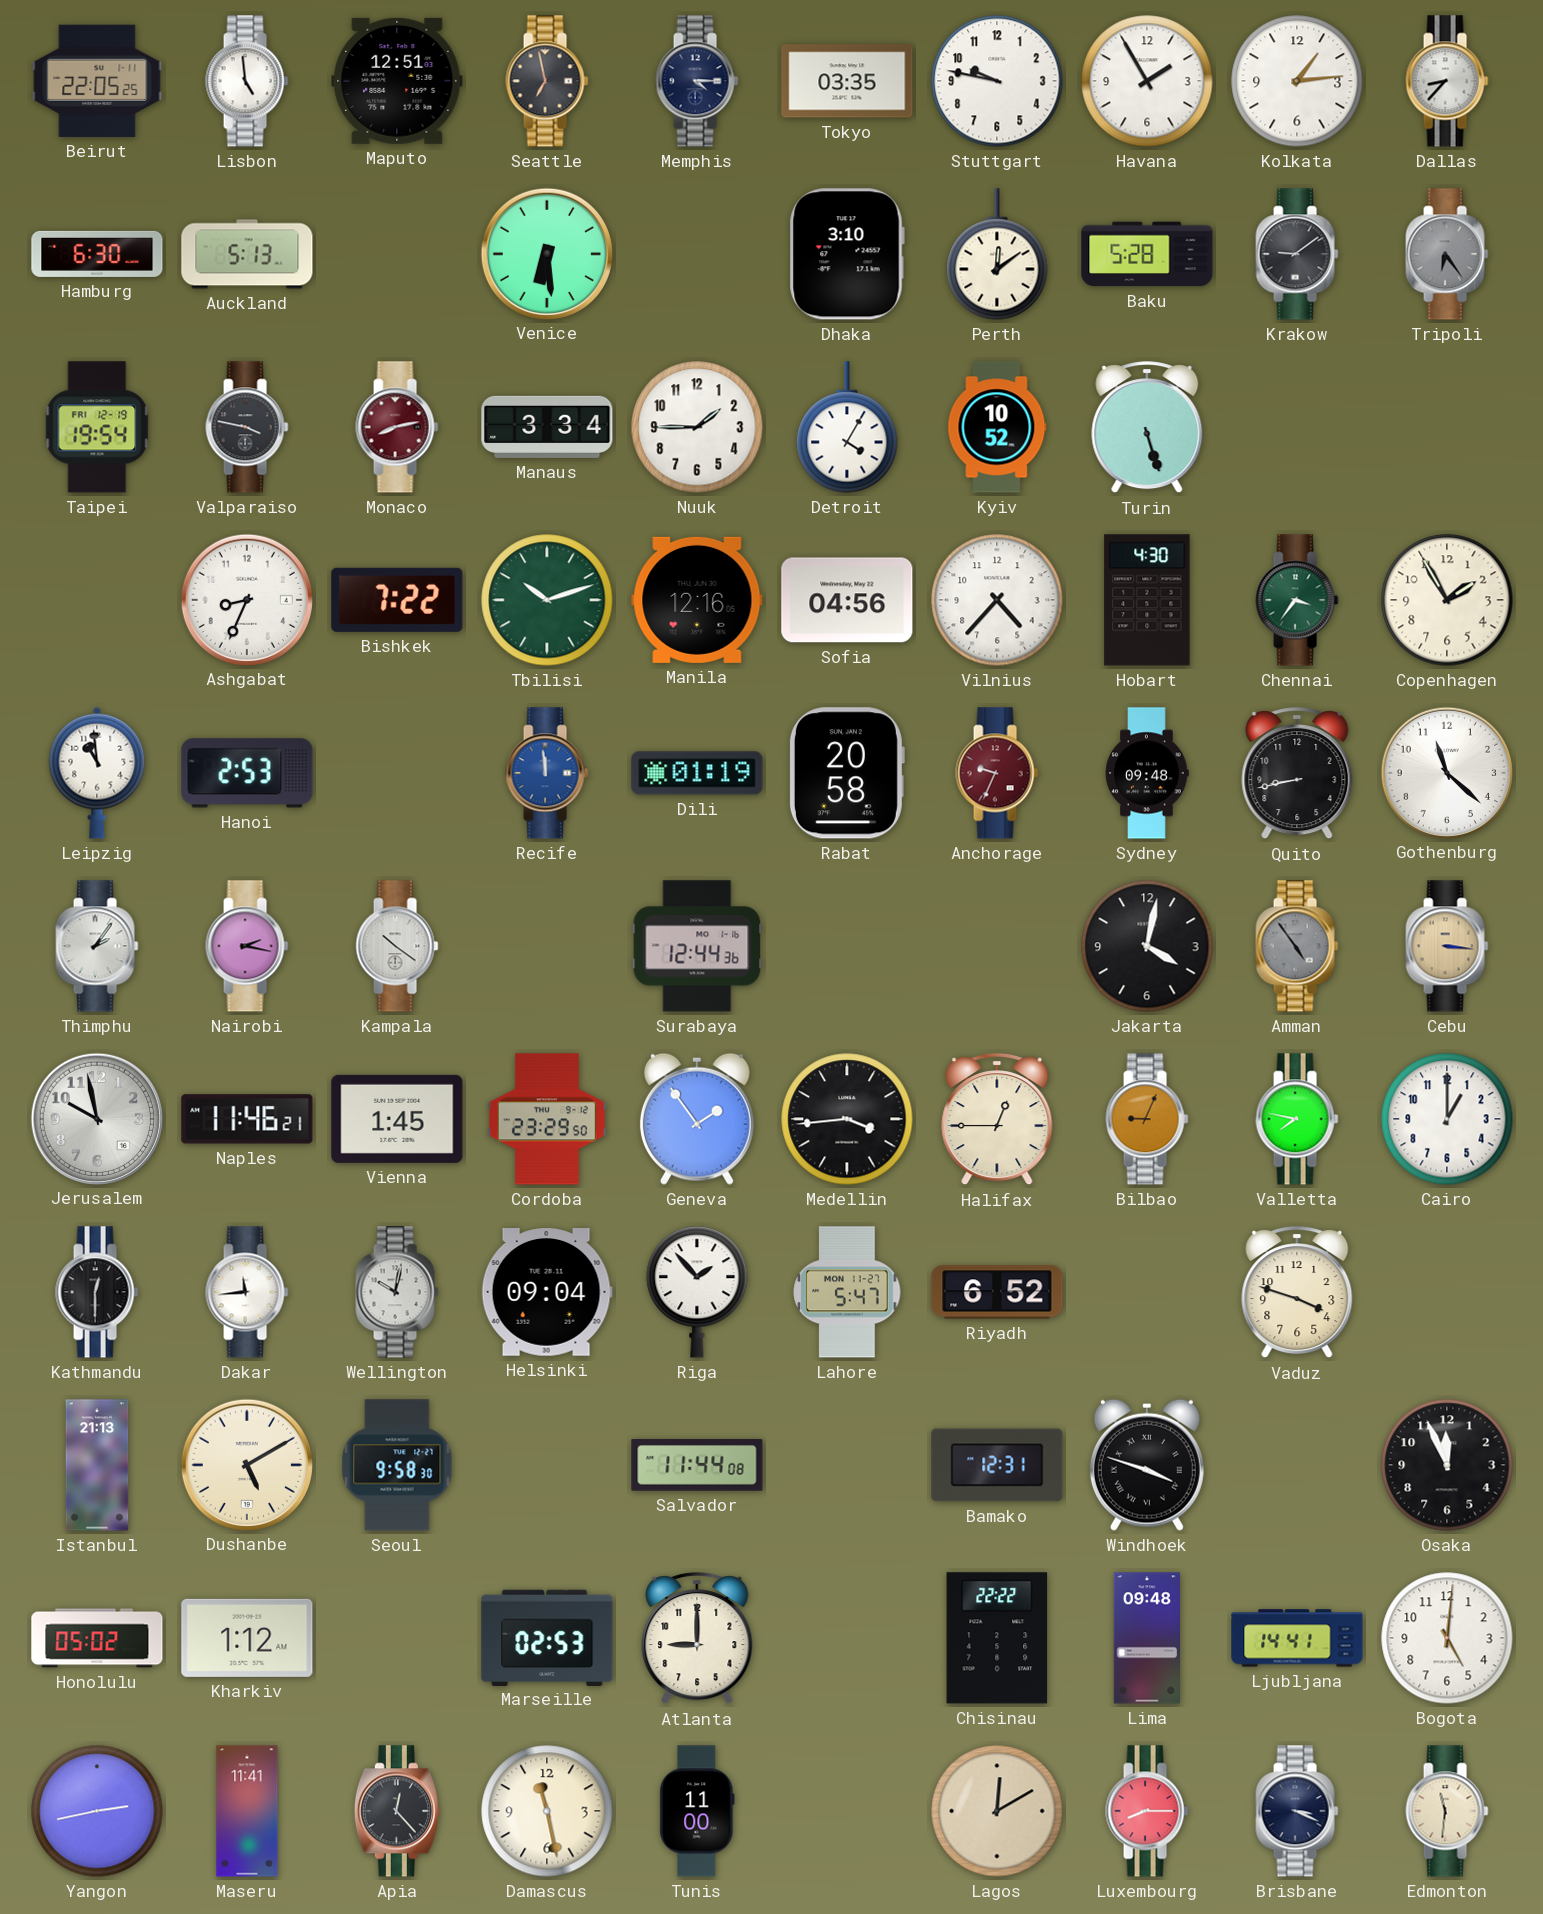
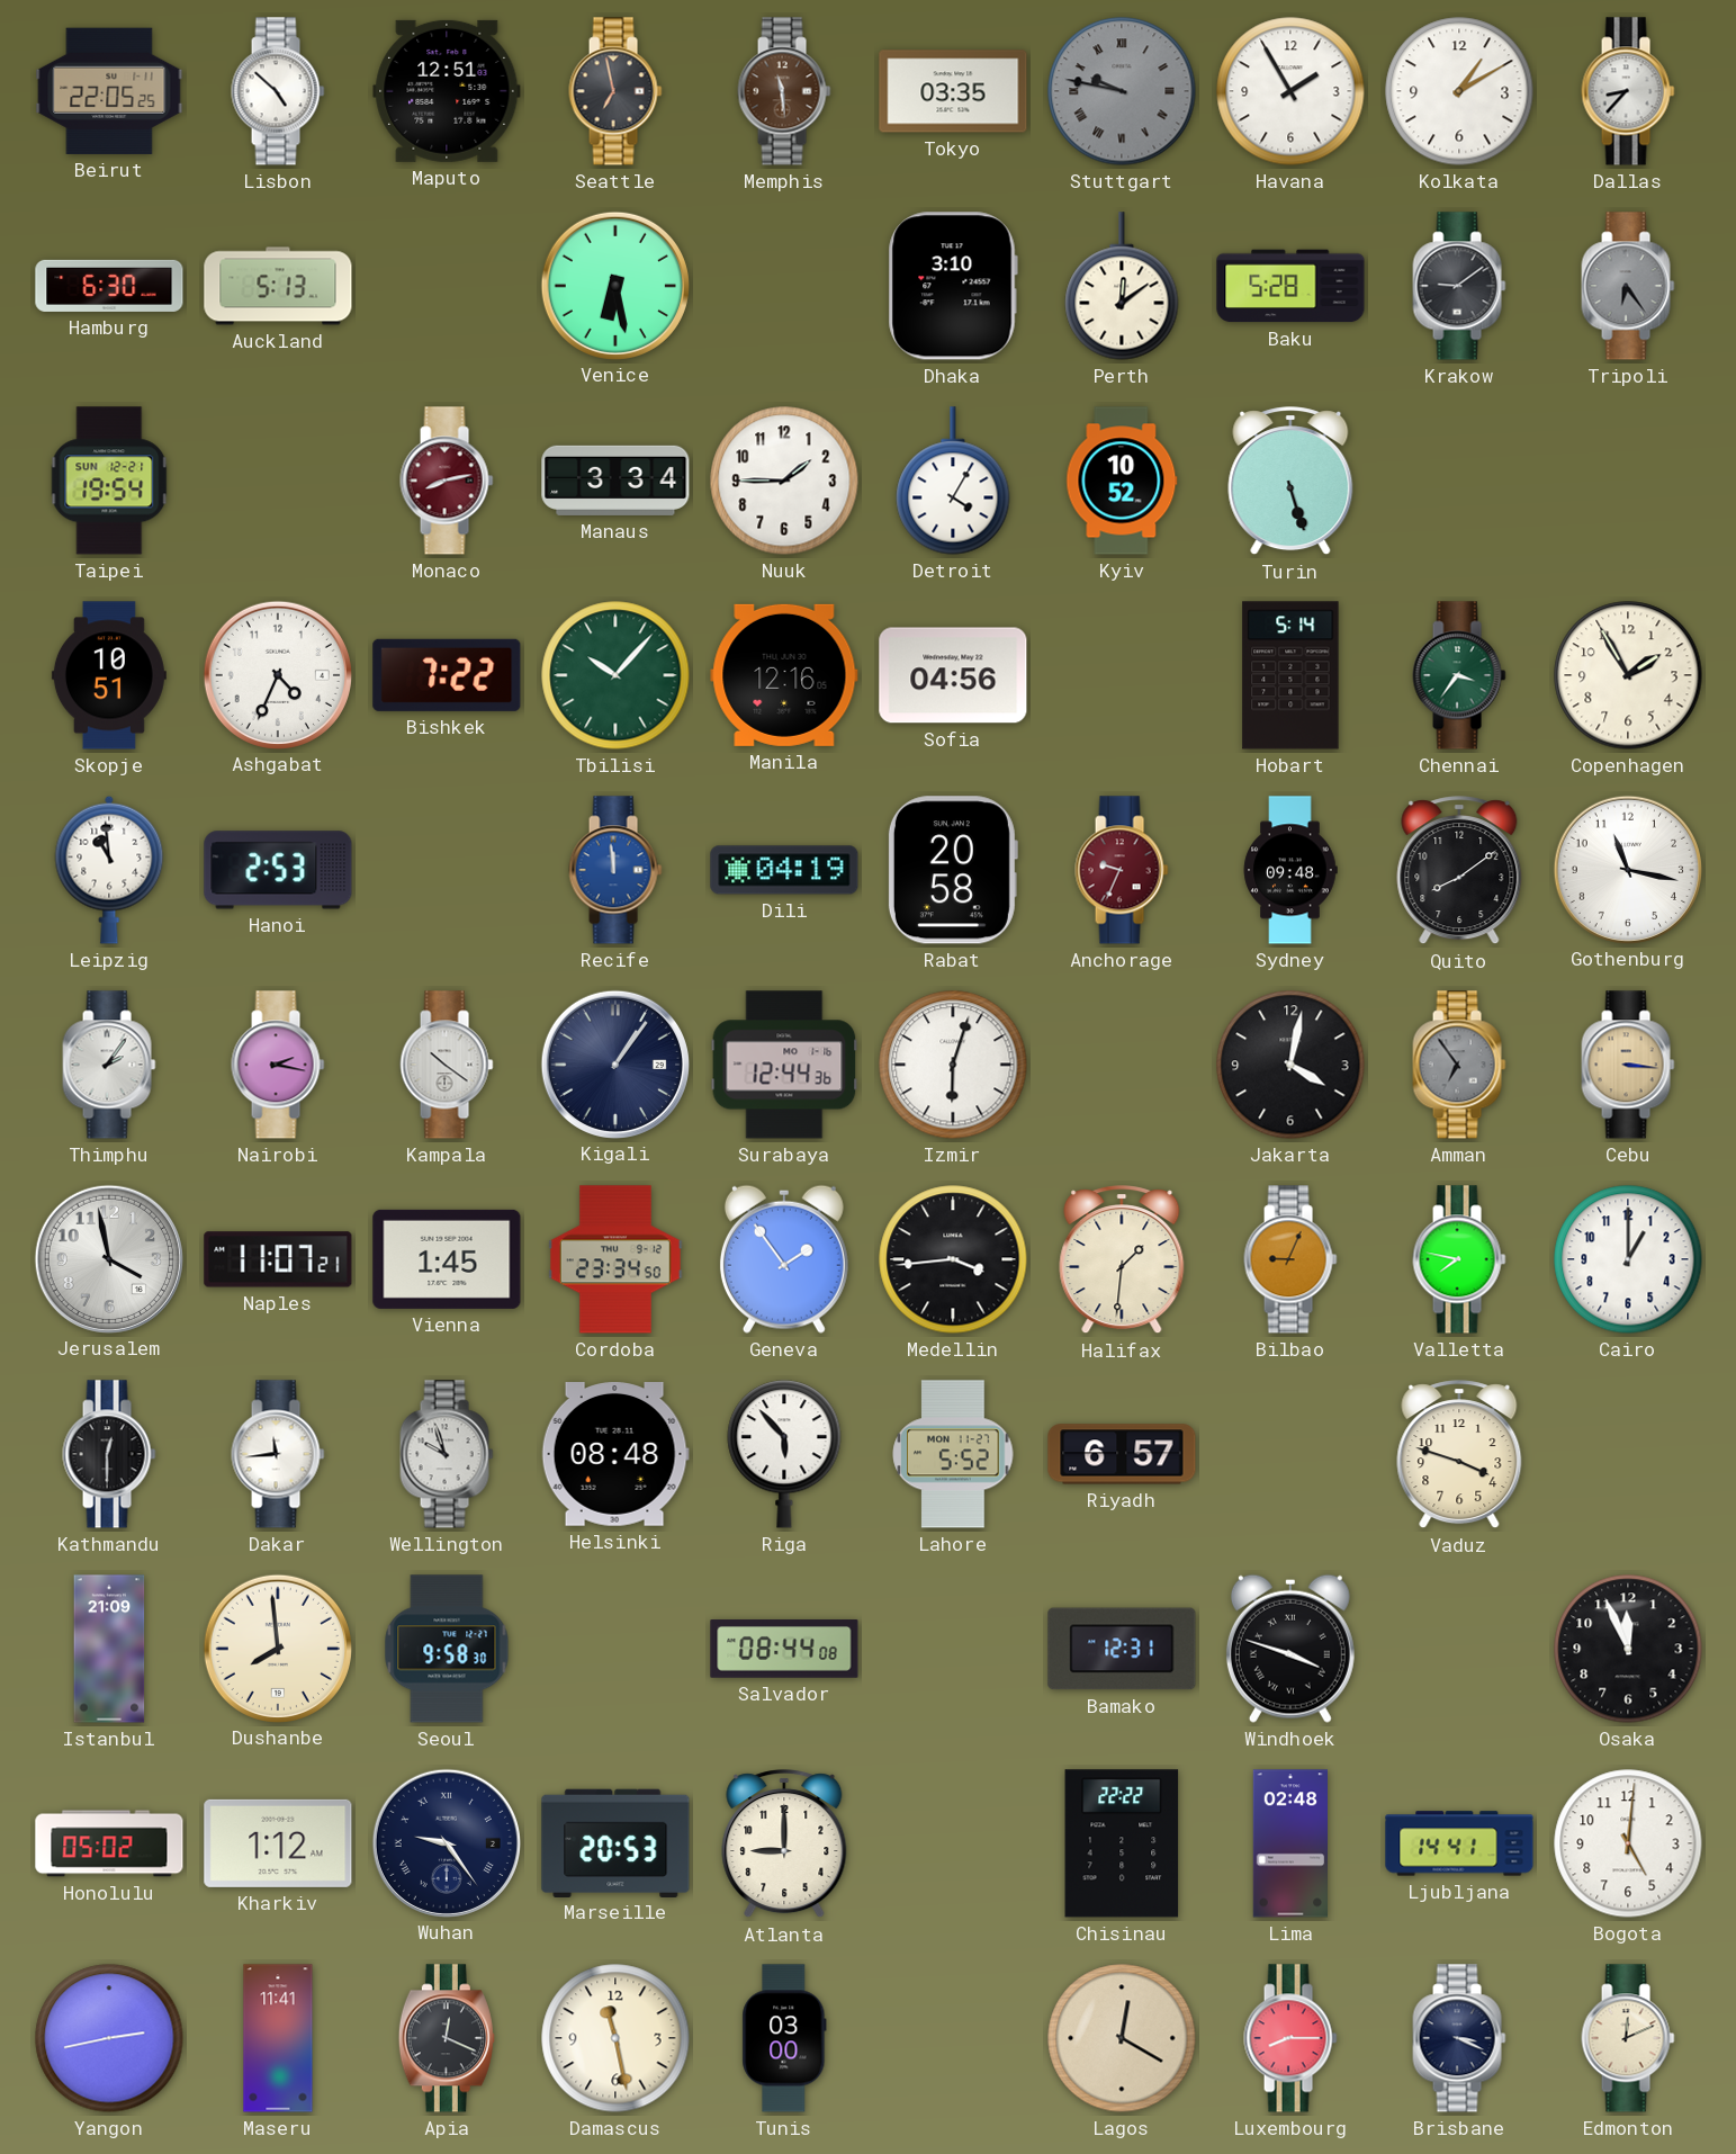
Lisbon: 4:59 -> 4:52 (278, 91)
Memphis: 4:15 -> 11:29 (784, 91)
Memphis dial: navy -> brown (784, 91)
Stuttgart dial: white -> grey (1122, 91)
Stuttgart numerals: Arabic -> Roman (1122, 91)
Kolkata: 1:14 -> 1:10 (1459, 91)
Venice: 6:29 -> 6:28 (614, 285)
Taipei date: FRI 12-19 -> SUN 12-21 (109, 481)
Valparaiso: 3:47 -> none (247, 427)
Skopje: none -> 10:51 (109, 675)
Ashgabat: 8:34 -> 4:34 (277, 674)
Tbilisi: 10:12 -> 10:07 (615, 675)
Vilnius: 4:37 -> none (997, 600)
Hobart: 4:30 -> 5:14 (1290, 675)
Dili: 01:19 -> 04:19 (784, 870)
Quito: 8:43 -> 8:09 (1459, 871)
Gothenburg: 11:22 -> 11:17 (1627, 869)
Kigali: none -> 1:06 (614, 1063)
Izmir: none -> 6:03 (953, 1065)
Amman: 4:54 -> 6:54 (1459, 1065)
Jerusalem: 9:58 -> 3:58 (108, 1258)
Naples: 11:46 -> 11:07 (278, 1259)
Cordoba: 23:29 -> 23:34 (615, 1259)
Halifax: 12:45 -> 1:31 (1122, 1260)
Wellington: 10:02 -> 9:57 (447, 1454)
Helsinki: 09:04 -> 08:48 (615, 1455)
Riga: 1:53 -> 5:53 (784, 1454)
Lahore: 5:47 -> 5:52 (953, 1454)
Riyadh: 6:52 -> 6:57 (1122, 1454)
Istanbul: 21:13 -> 21:09 (109, 1649)
Dushanbe: 5:10 -> 7:59 (277, 1648)
Salvador: 11:44 -> 08:44 (784, 1649)
Wuhan: none -> 9:24 (446, 1842)
Marseille: 02:53 -> 20:53 (615, 1842)
Lima: 09:48 -> 02:48 (1289, 1843)
Apia: 12:23 -> 12:19 (447, 2038)
Tunis: 11:00 -> 03:00 (784, 2038)
Lagos: 12:10 -> 12:20 (1122, 2038)
Edmonton: 11:31 -> 12:11 (1628, 2038)
